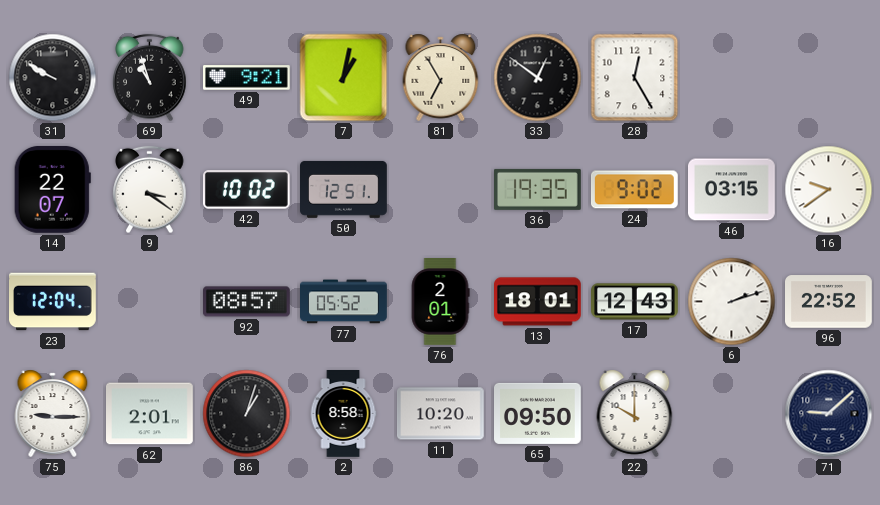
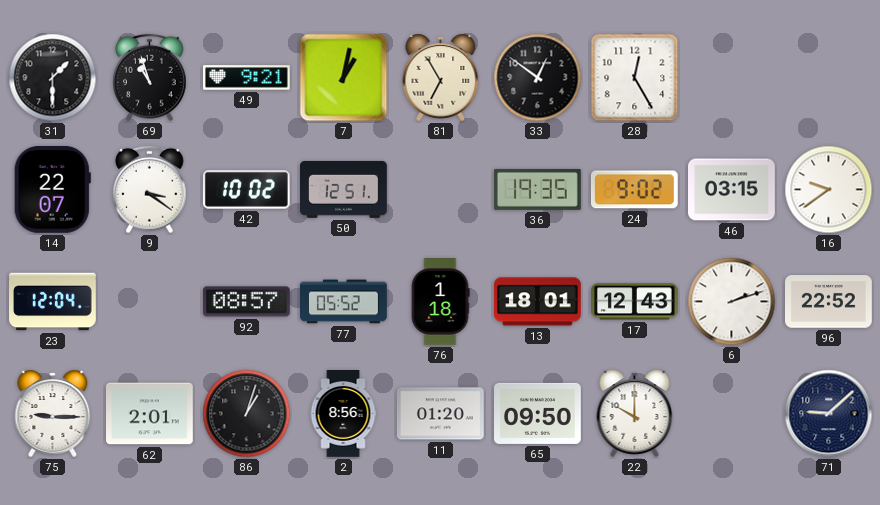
31: 9:50 -> 1:30 (53, 78)
76: 2:01 -> 1:18 (440, 302)
2: 8:58 -> 8:56 (343, 414)
11: 10:20 -> 01:20 (441, 414)
